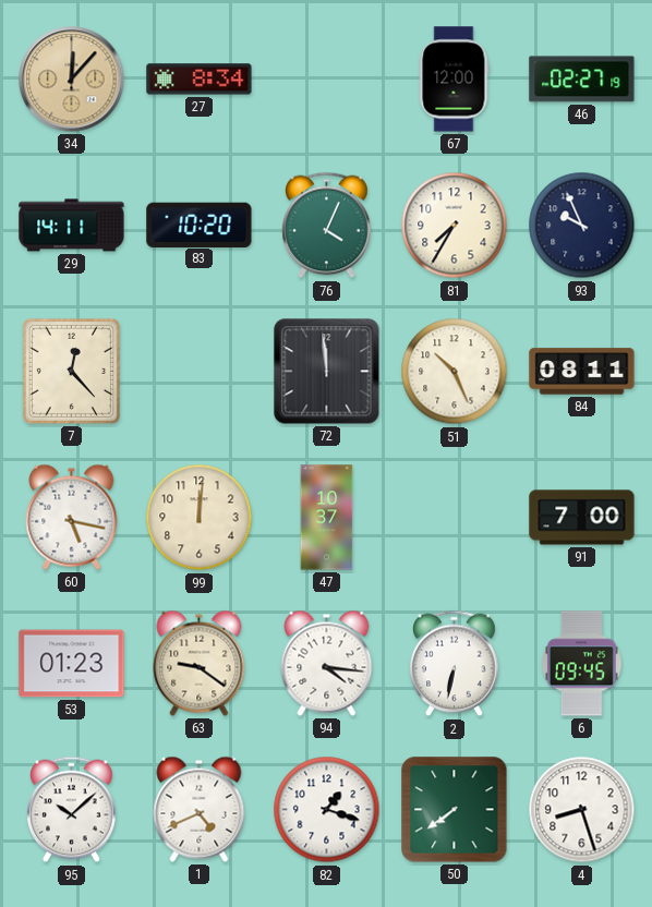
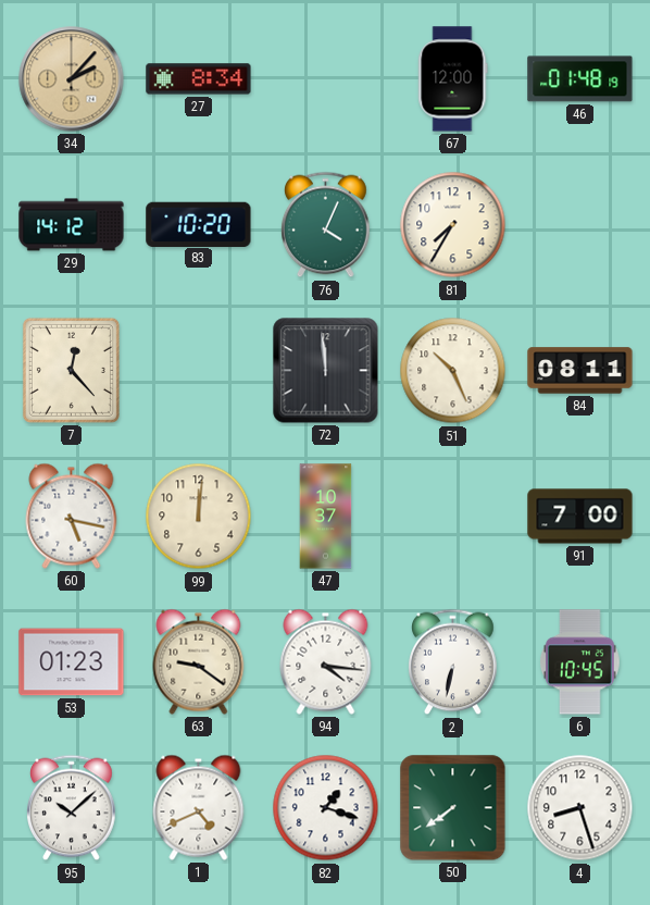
34: 12:07 -> 2:07 (72, 79)
46: 02:27 -> 01:48 (580, 79)
29: 14:11 -> 14:12 (72, 225)
93: 9:56 -> none (582, 226)
6: 09:45 -> 10:45 (580, 662)
